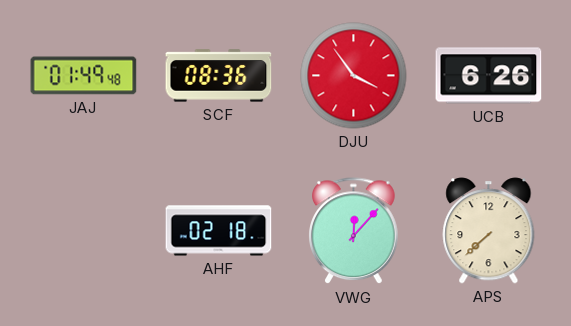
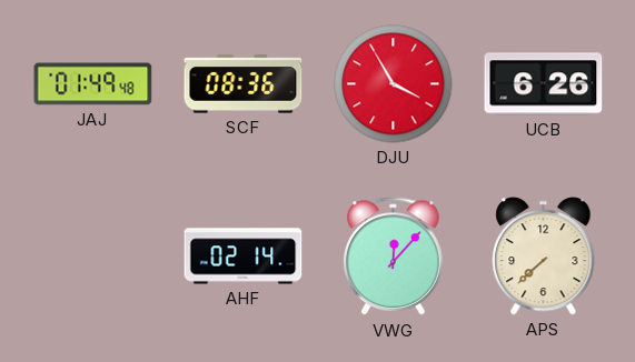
DJU: 3:54 -> 3:55 (394, 84)
AHF: 02:18 -> 02:14 (244, 257)
